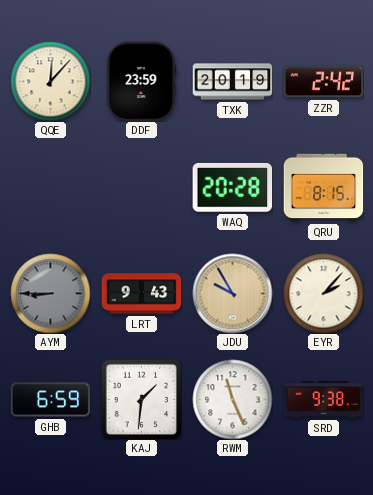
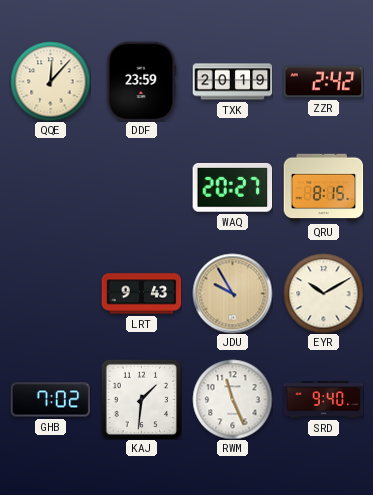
WAQ: 20:28 -> 20:27 (232, 187)
AYM: 8:45 -> none (50, 293)
EYR: 2:07 -> 10:10 (323, 293)
GHB: 6:59 -> 7:02 (50, 400)
SRD: 9:38 -> 9:40 (323, 400)
